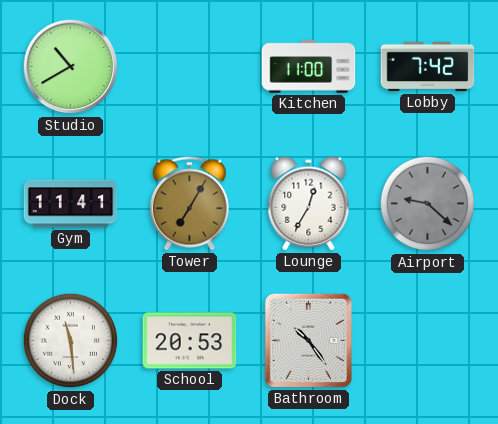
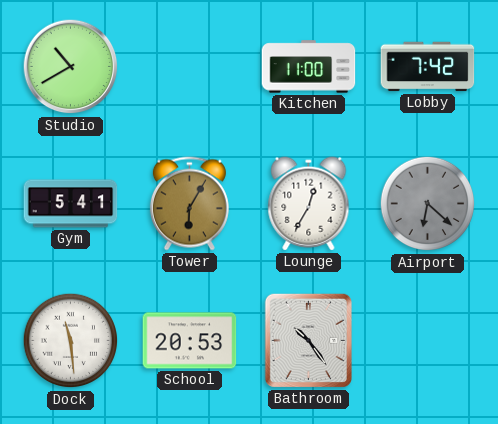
Gym: 11:41 -> 5:41 (71, 204)
Tower: 7:05 -> 6:05 (189, 204)
Airport: 9:22 -> 6:22 (428, 204)
